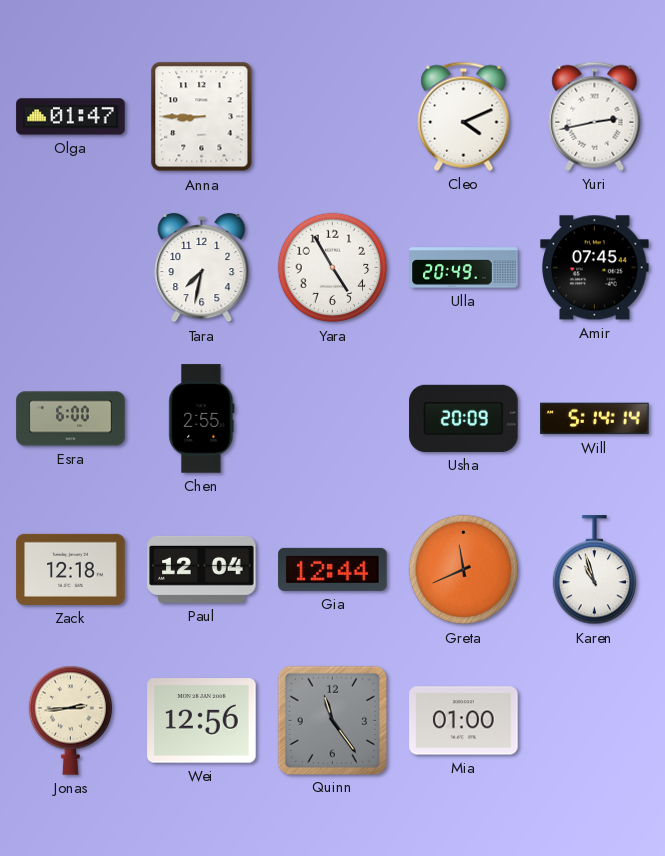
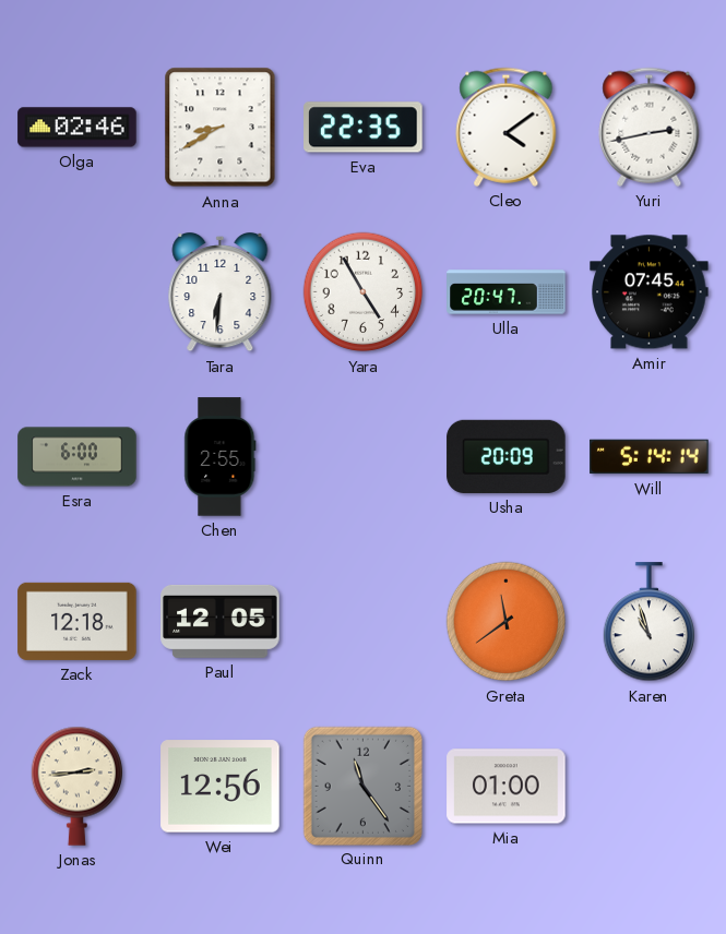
Olga: 01:47 -> 02:46 (78, 128)
Anna: 8:45 -> 8:40 (221, 128)
Eva: none -> 22:35 (364, 128)
Cleo: 4:11 -> 4:09 (507, 127)
Tara: 7:32 -> 6:31 (221, 292)
Ulla: 20:49 -> 20:47 (507, 292)
Paul: 12:04 -> 12:05 (221, 621)
Gia: 12:44 -> none (333, 569)
Greta: 11:41 -> 11:39 (507, 622)
